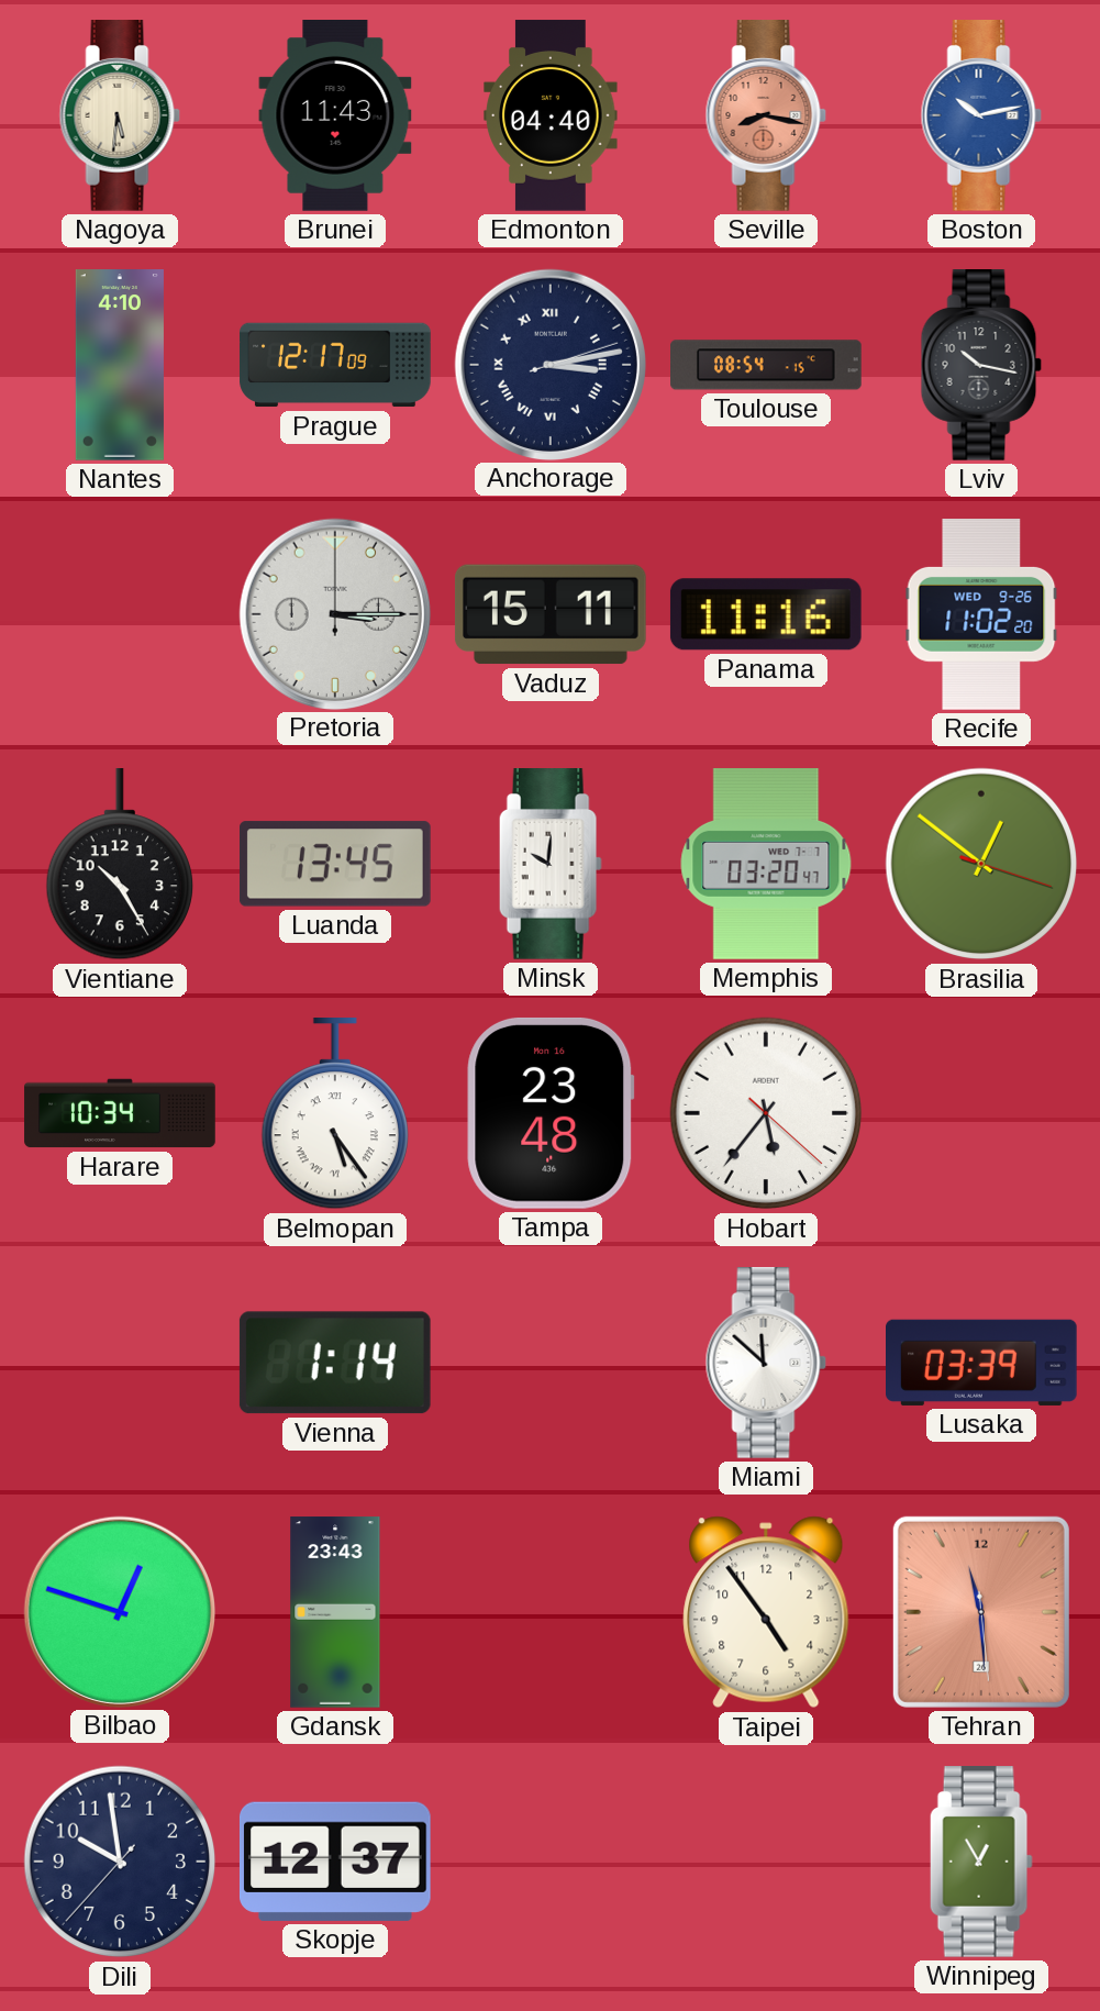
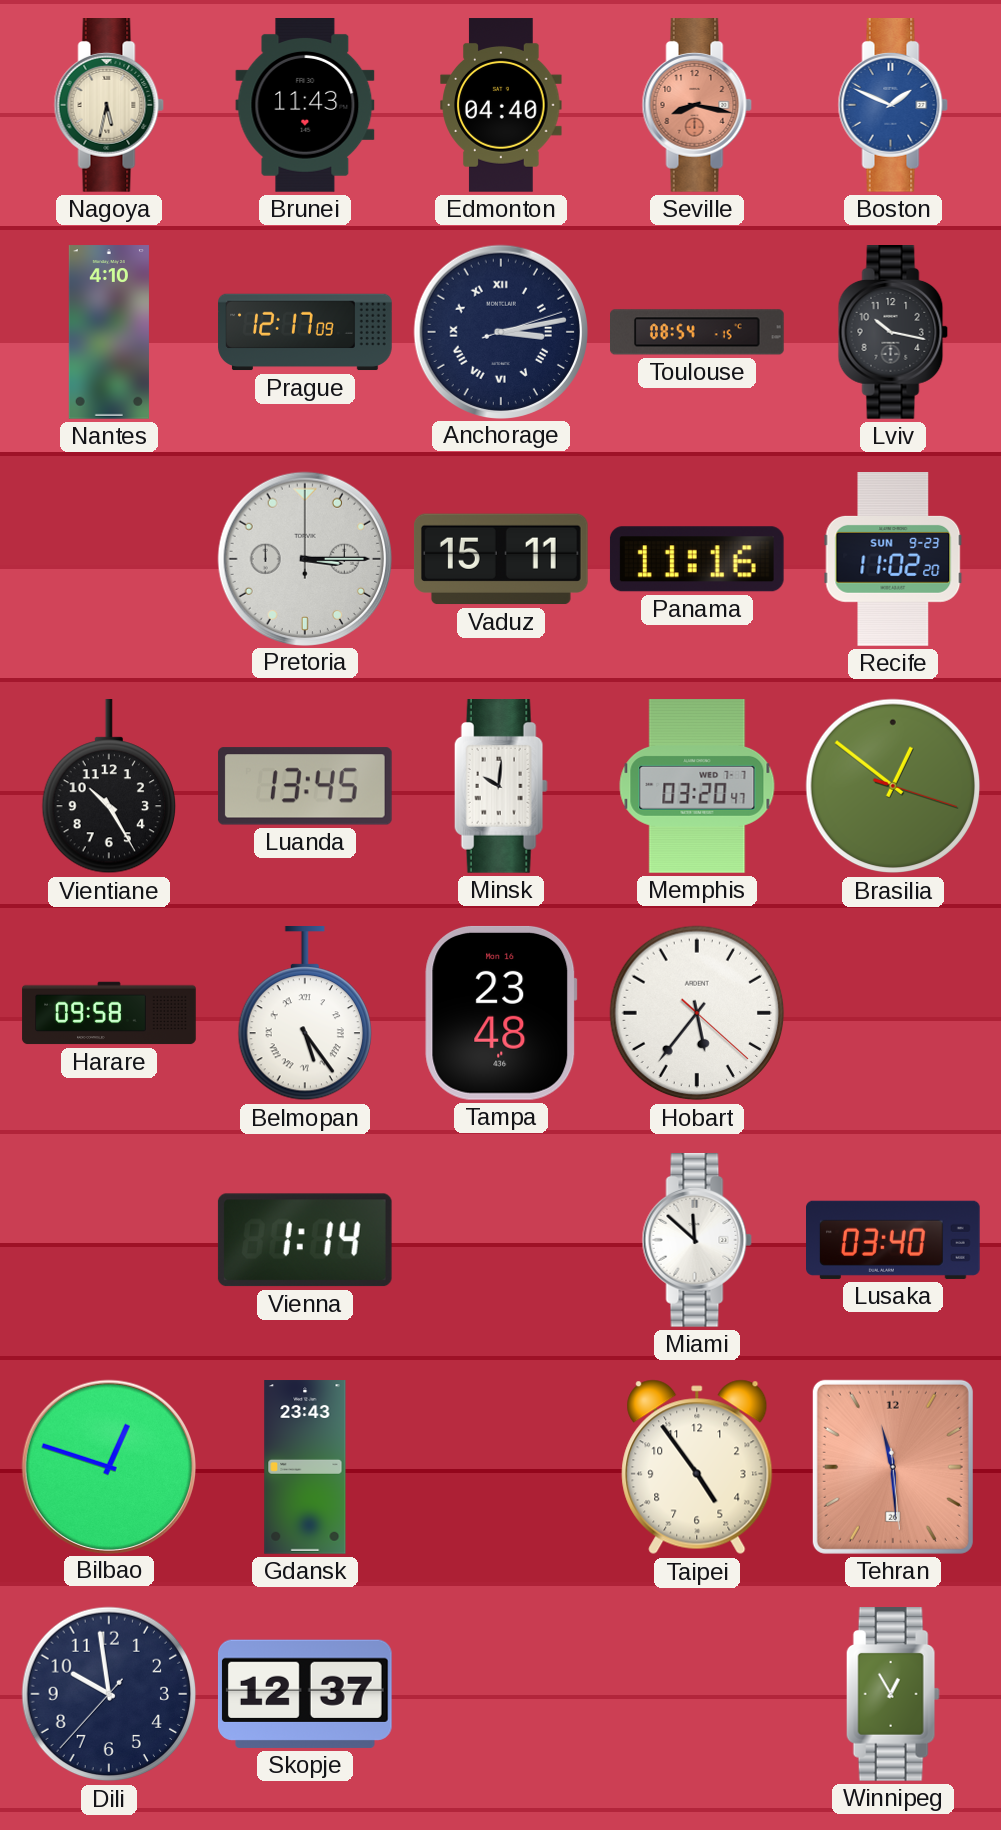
Nagoya: 5:31 -> 5:32 (109, 106)
Boston: 10:13 -> 1:49 (893, 106)
Recife date: WED 9-26 -> SUN 9-23 (893, 560)
Harare: 10:34 -> 09:58 (109, 1013)
Lusaka: 03:39 -> 03:40 (894, 1240)
